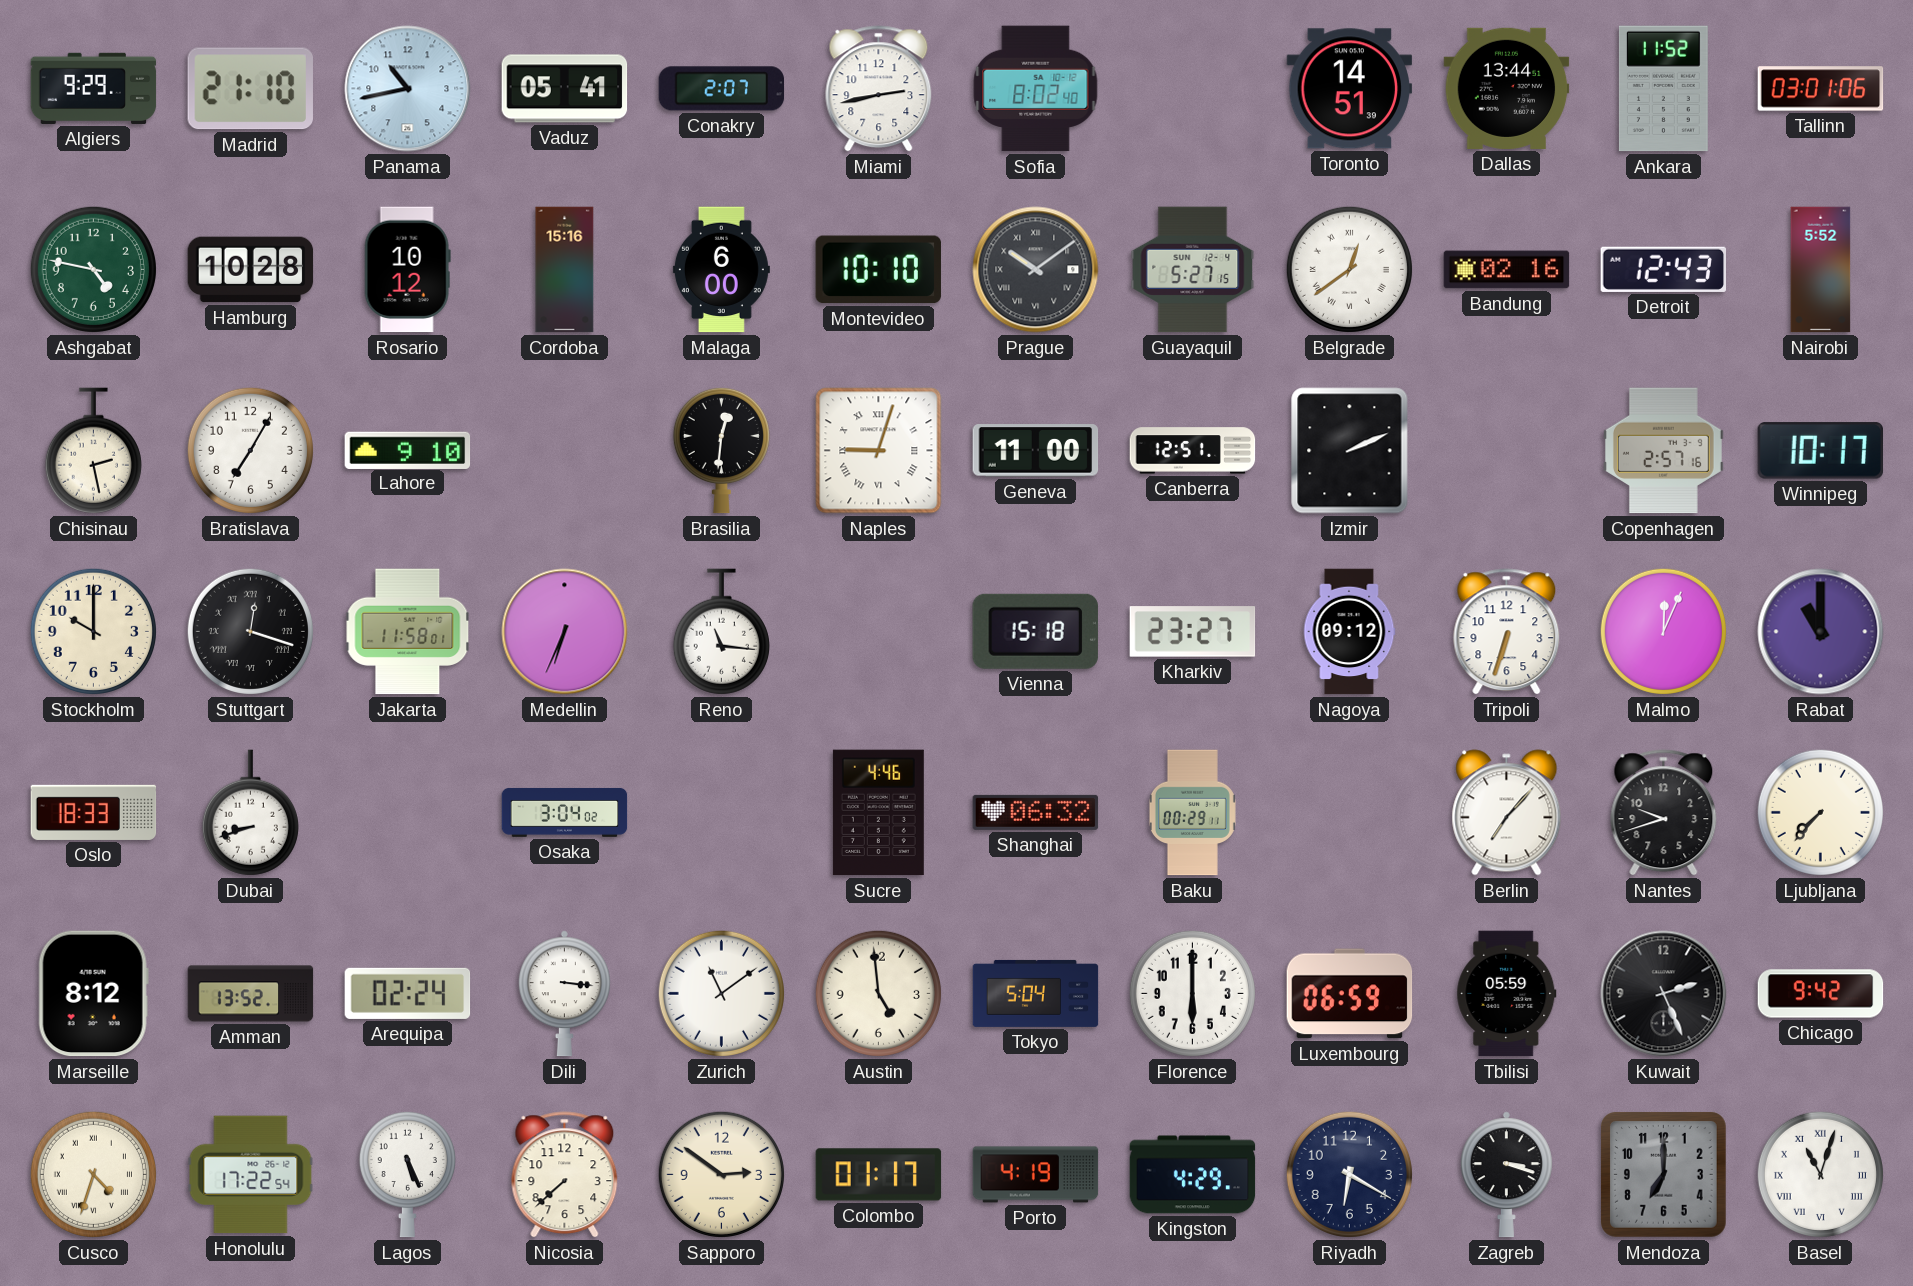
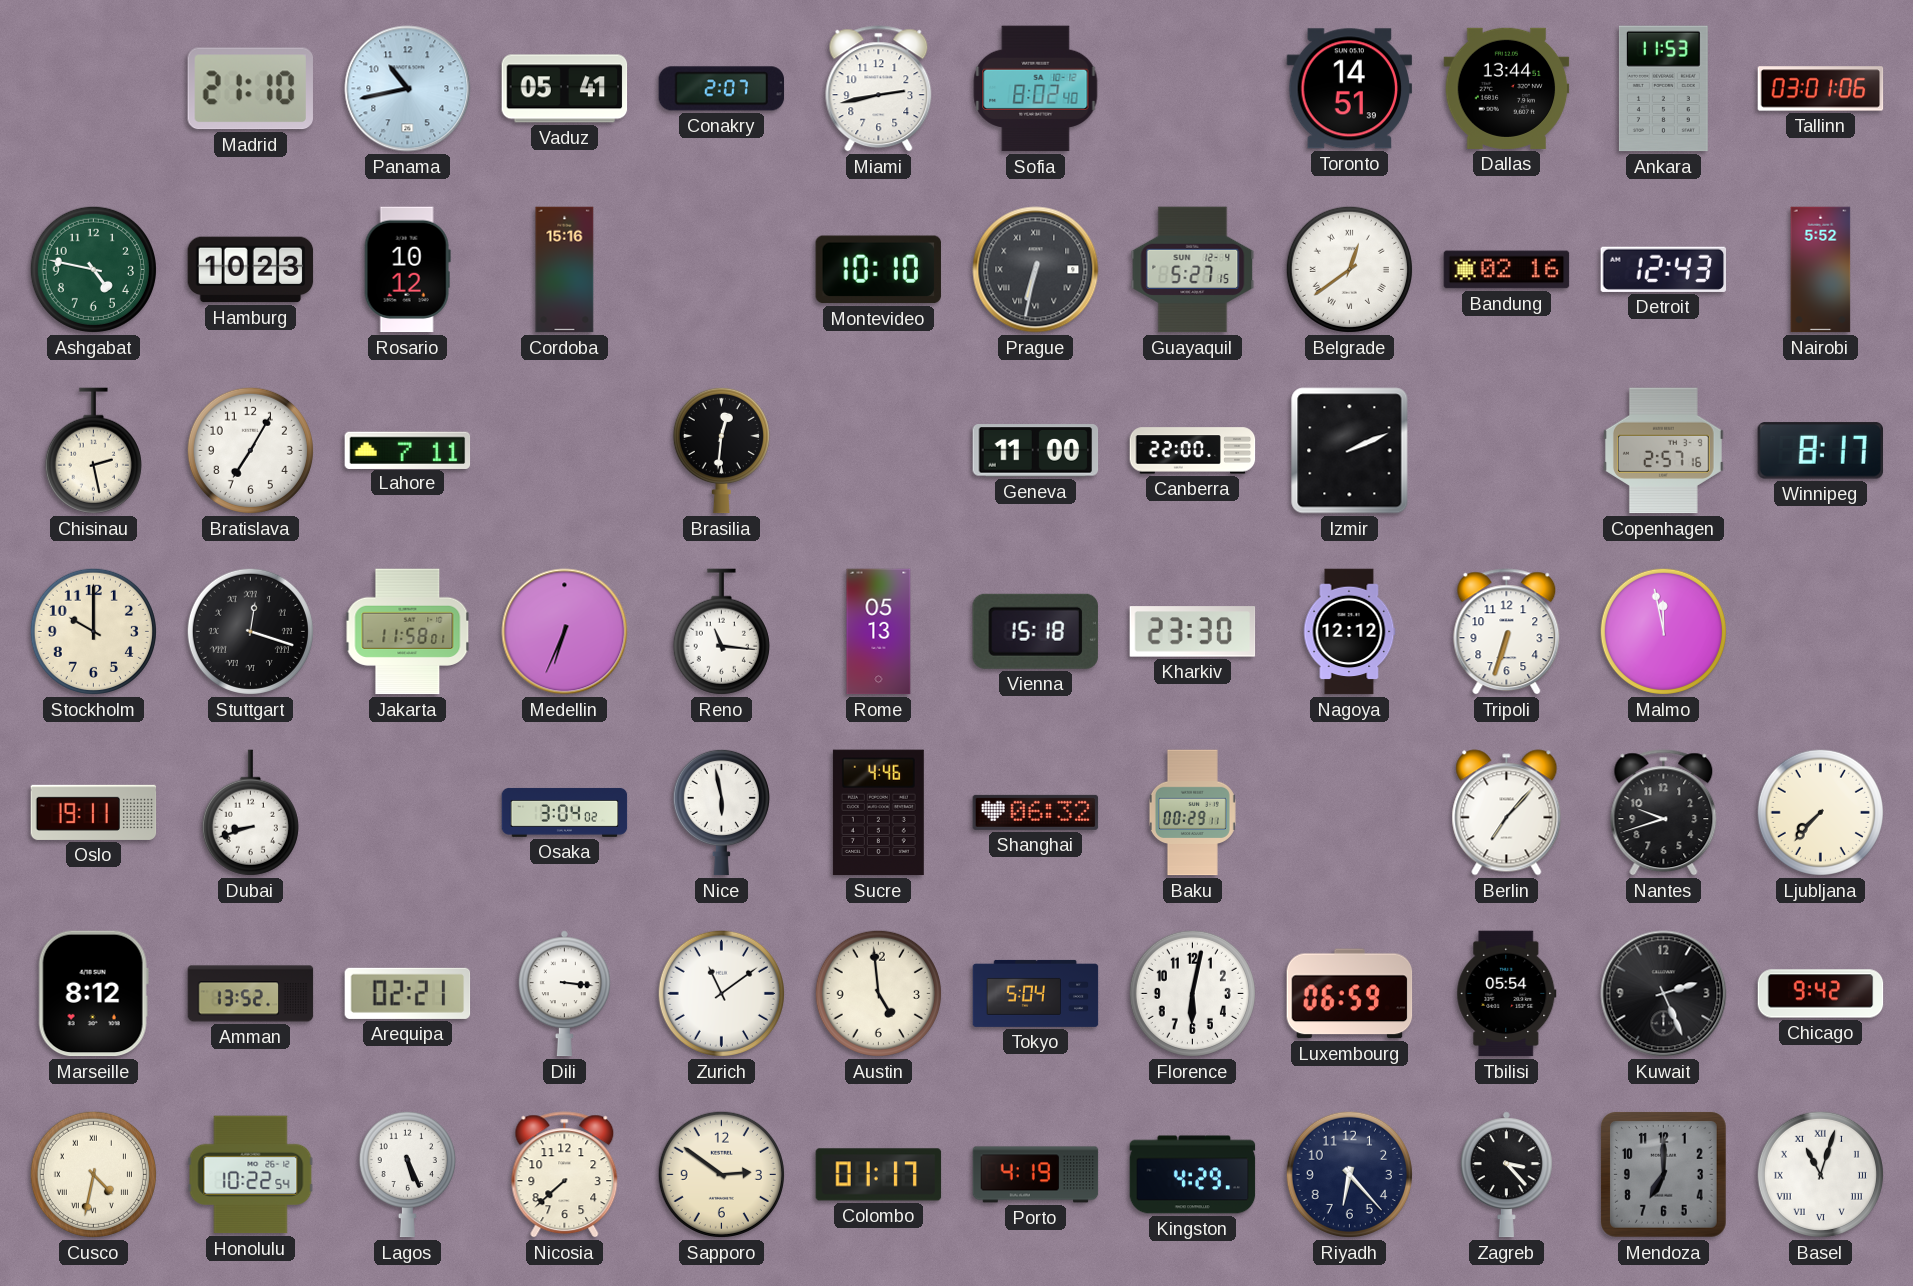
Algiers: 9:29 -> none (94, 88)
Ankara: 11:52 -> 11:53 (1663, 89)
Hamburg: 10:28 -> 10:23 (251, 270)
Malaga: 6:00 -> none (721, 270)
Prague: 10:09 -> 6:32 (1036, 270)
Lahore: 9:10 -> 7:11 (408, 450)
Naples: 9:03 -> none (879, 451)
Canberra: 12:51 -> 22:00 (1193, 451)
Winnipeg: 10:17 -> 8:17 (1820, 451)
Rome: none -> 05:13 (879, 632)
Kharkiv: 23:27 -> 23:30 (1193, 632)
Nagoya: 09:12 -> 12:12 (1349, 632)
Malmo: 12:04 -> 11:58 (1663, 631)
Rabat: 11:00 -> none (1821, 632)
Oslo: 18:33 -> 19:11 (94, 812)
Nice: none -> 5:58 (721, 812)
Arequipa: 02:24 -> 02:21 (408, 993)
Florence: 6:00 -> 6:02 (1192, 993)
Tbilisi: 05:59 -> 05:54 (1507, 994)
Cusco: 4:33 -> 4:32 (93, 1174)
Honolulu: 17:22 -> 10:22 (251, 1175)
Riyadh: 6:20 -> 6:23 (1349, 1174)
Zagreb: 3:18 -> 3:23 (1506, 1175)
